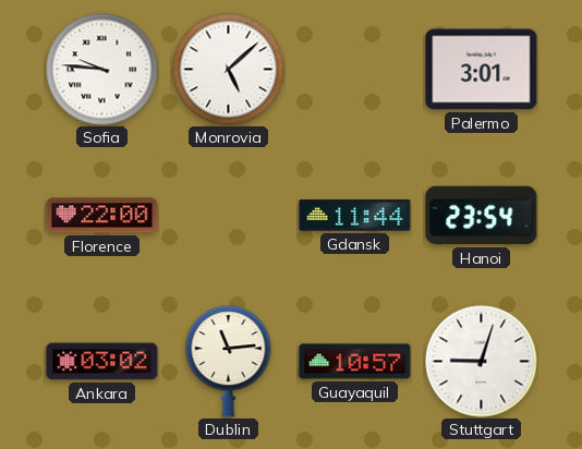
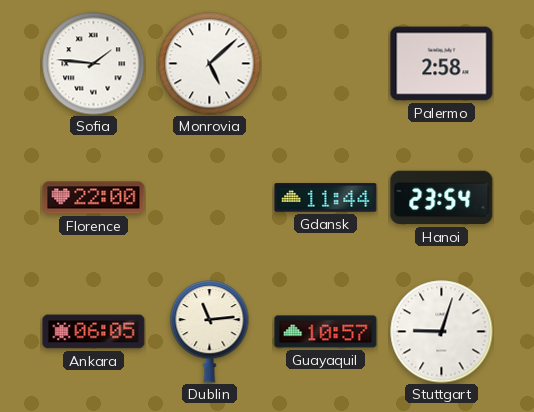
Sofia: 9:46 -> 1:46 (94, 64)
Palermo: 3:01 -> 2:58 (442, 64)
Ankara: 03:02 -> 06:05 (94, 332)
